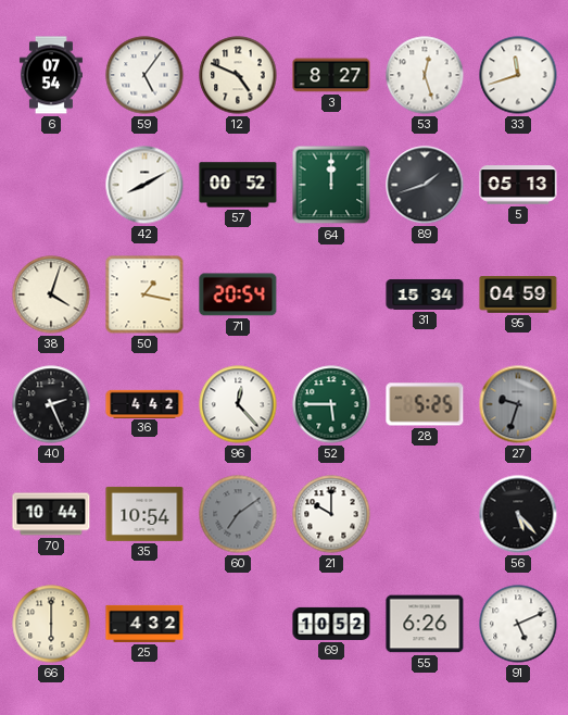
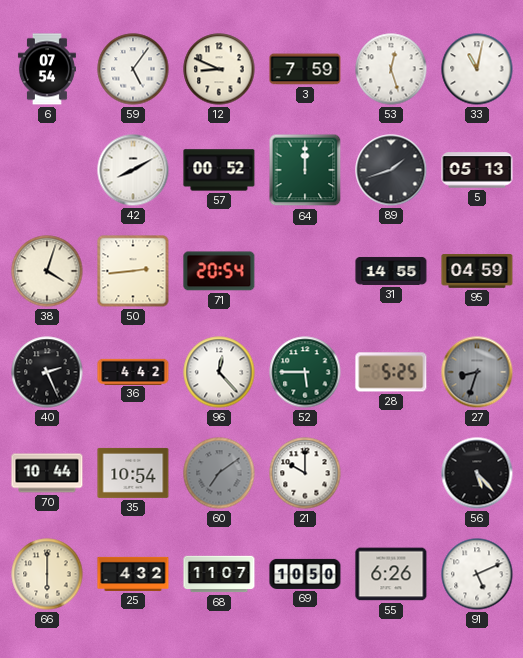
12: 4:49 -> 8:49 (219, 69)
3: 8:27 -> 7:59 (305, 69)
33: 11:42 -> 11:02 (477, 69)
50: 1:17 -> 2:44 (133, 271)
31: 15:34 -> 14:55 (391, 271)
27: 9:33 -> 8:33 (477, 372)
68: none -> 11:07 (219, 574)
69: 10:52 -> 10:50 (305, 574)
